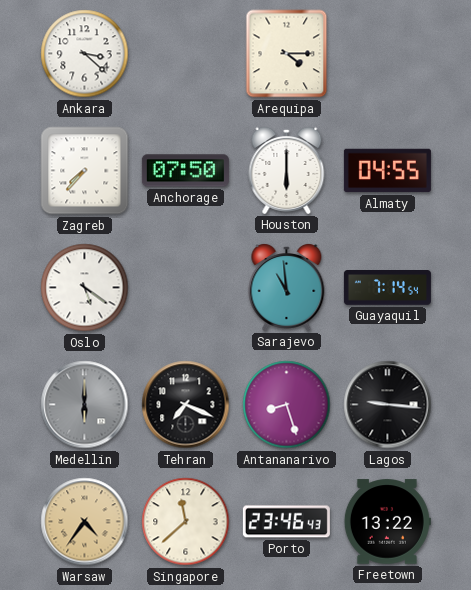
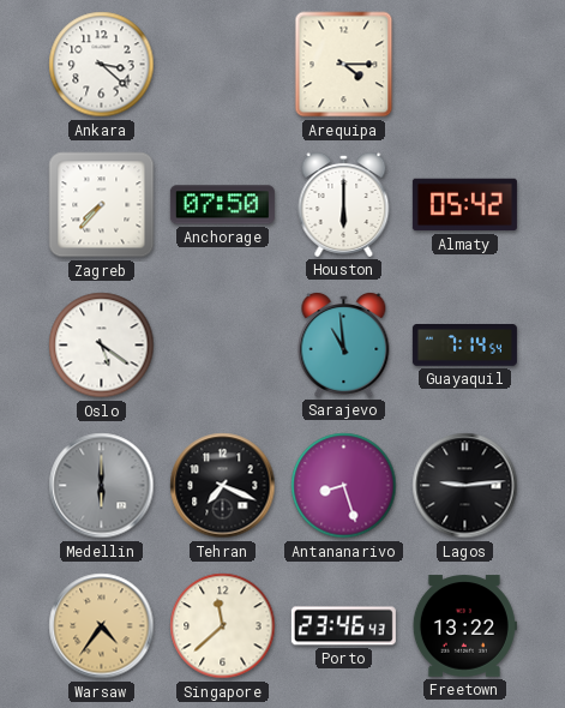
Almaty: 04:55 -> 05:42 (464, 205)
Lagos: 9:16 -> 9:14 (465, 486)
